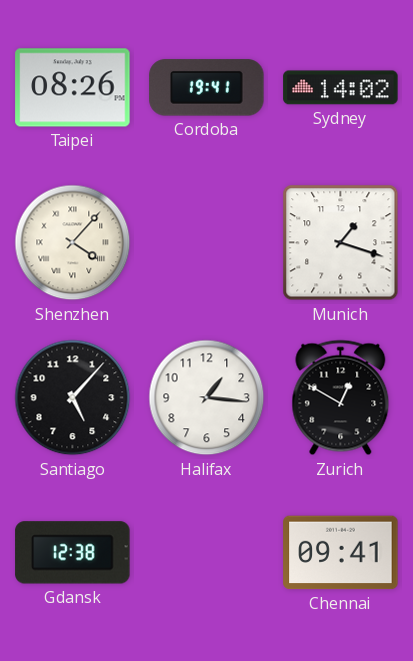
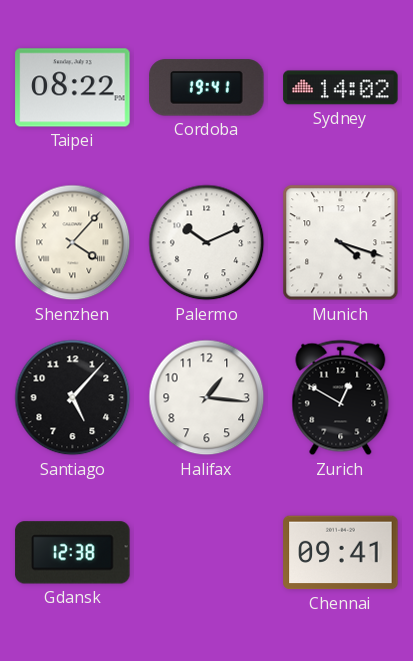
Taipei: 08:26 -> 08:22 (73, 88)
Palermo: none -> 10:11 (207, 243)
Munich: 1:18 -> 4:18 (341, 243)
